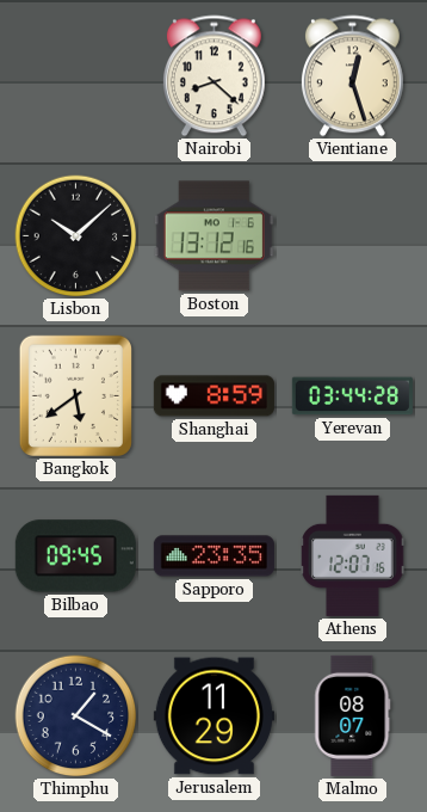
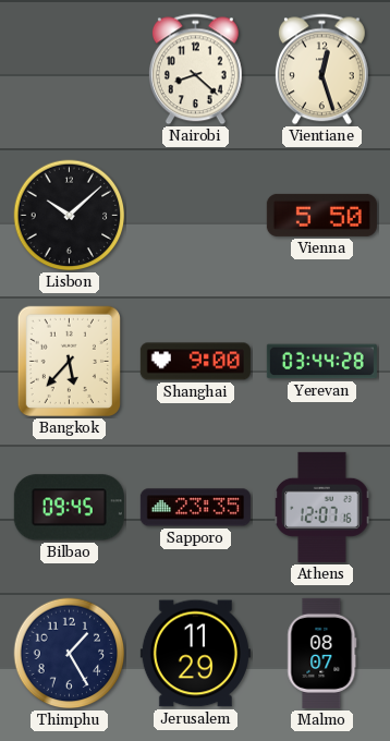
Boston: 13:12 -> none (213, 236)
Vienna: none -> 5:50 (321, 215)
Bangkok: 5:39 -> 5:37 (69, 361)
Shanghai: 8:59 -> 9:00 (195, 362)
Thimphu: 1:20 -> 1:25 (70, 654)
